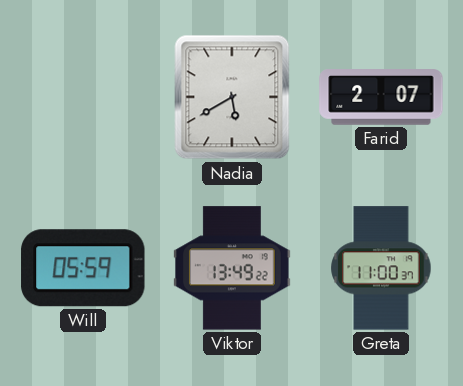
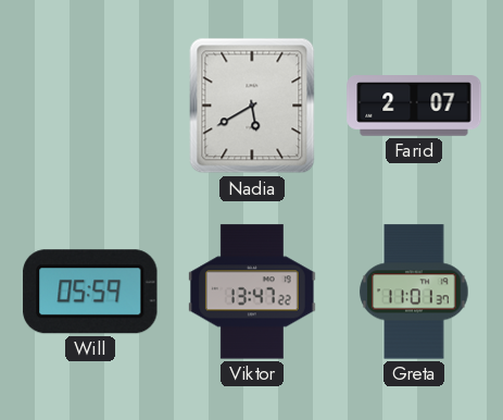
Viktor: 13:49 -> 13:47 (253, 292)
Greta: 11:00 -> 11:01 (414, 292)
